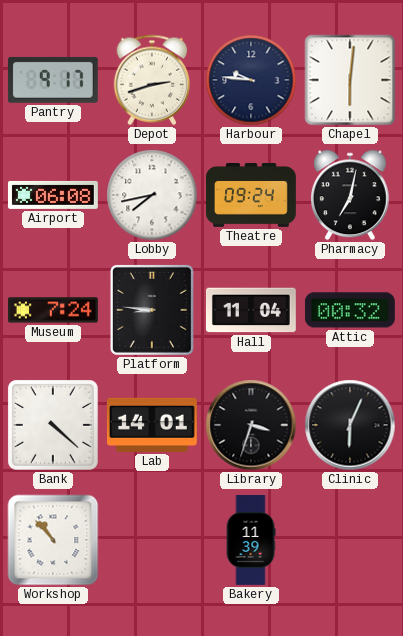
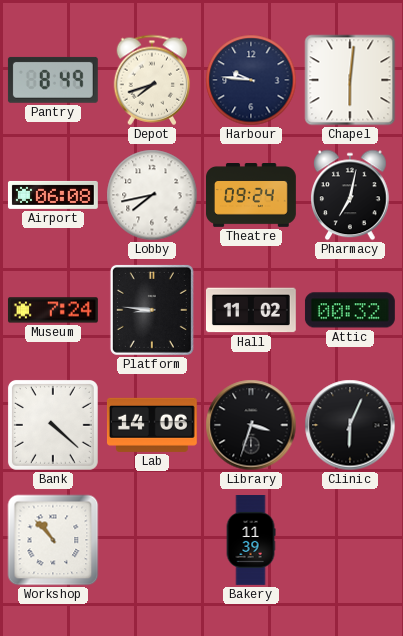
Pantry: 9:17 -> 8:49 (53, 80)
Depot: 2:42 -> 7:42 (152, 80)
Hall: 11:04 -> 11:02 (251, 310)
Lab: 14:01 -> 14:06 (152, 425)
